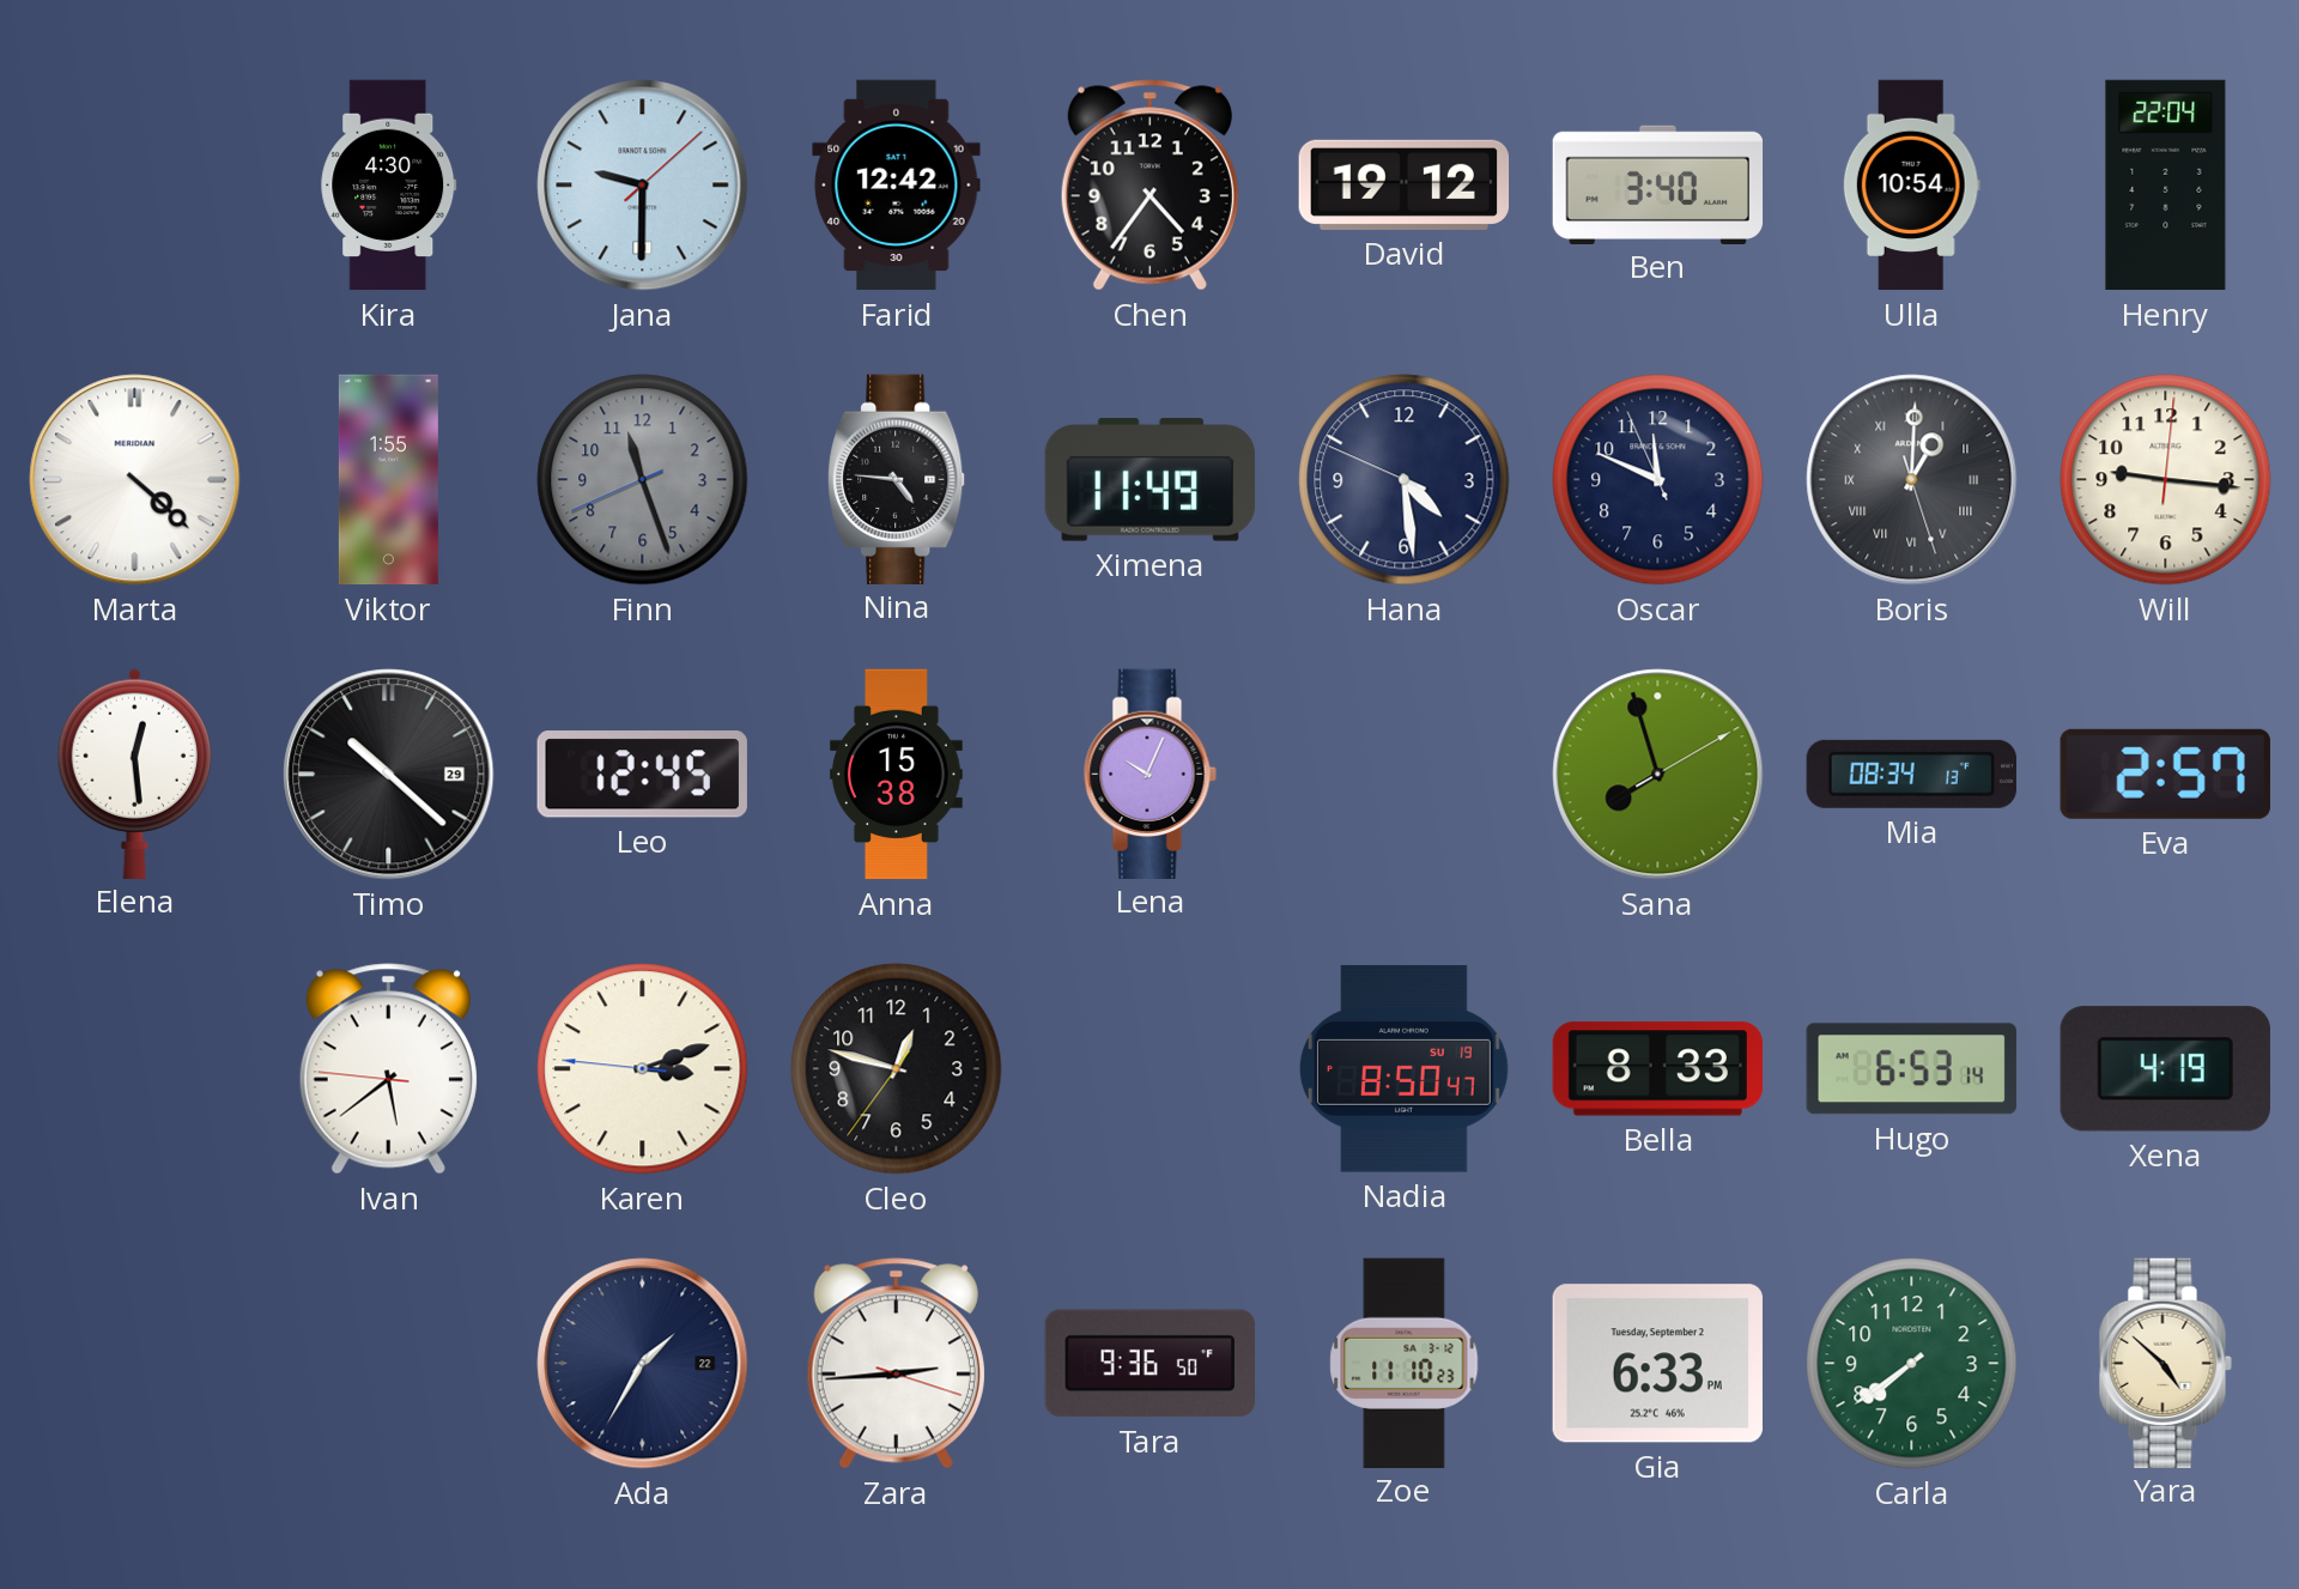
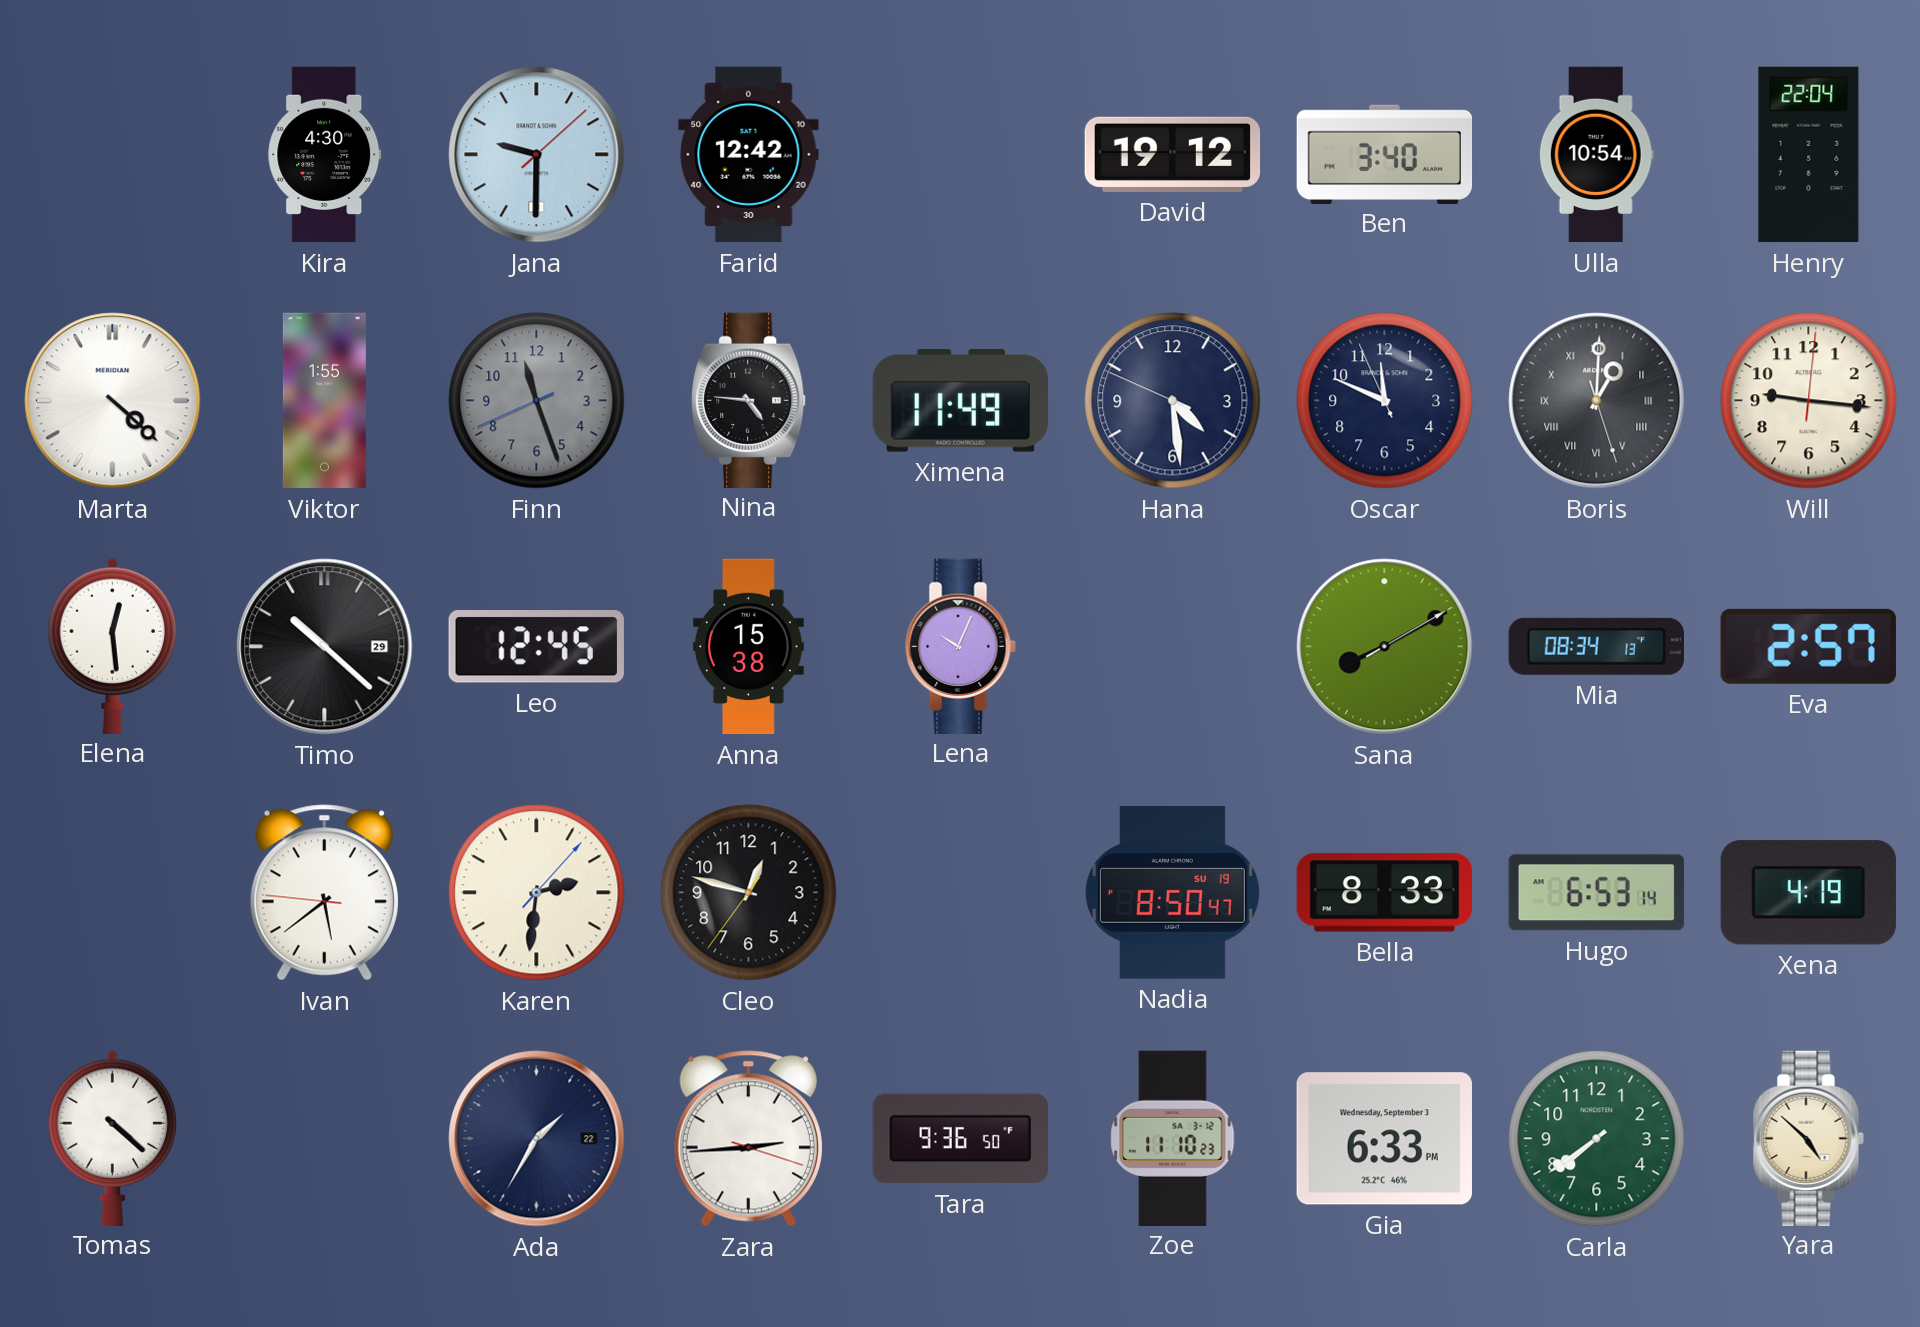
Chen: 4:36 -> none (1149, 186)
Sana: 7:57 -> 8:10 (1385, 647)
Karen: 3:11 -> 2:31 (537, 893)
Tomas: none -> 4:22 (112, 1138)
Gia date: Tuesday, September 2 -> Wednesday, September 3 (1384, 1139)
